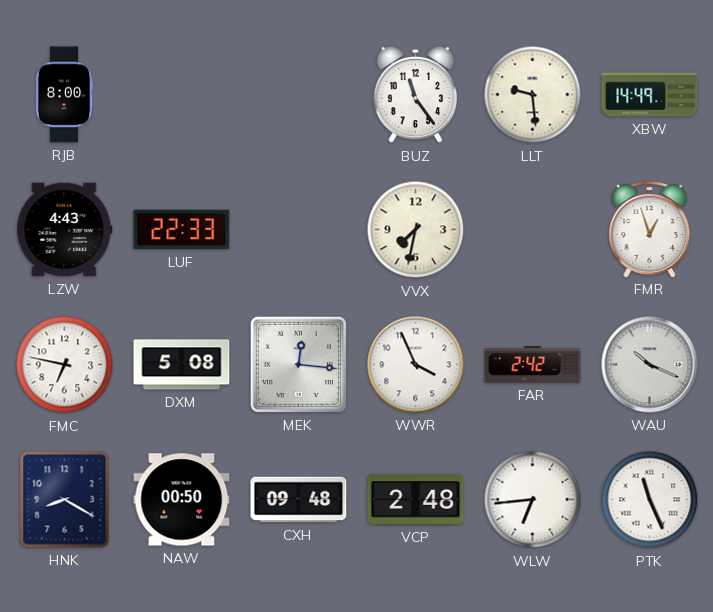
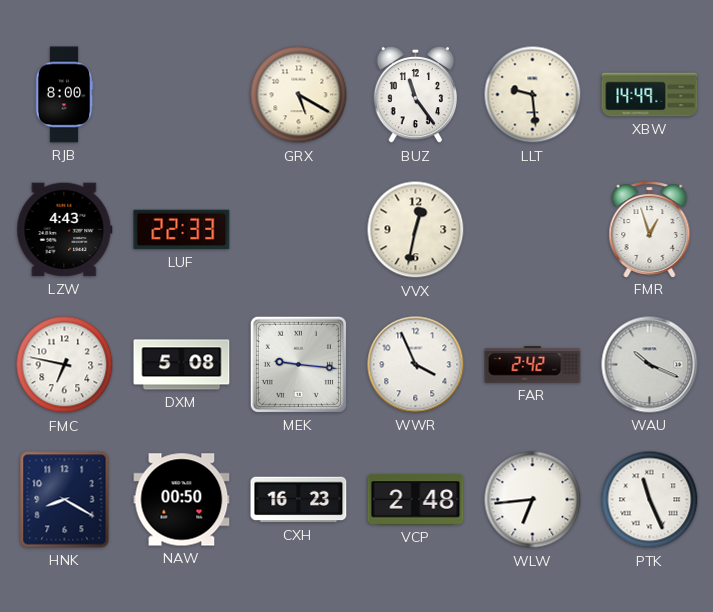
GRX: none -> 5:20 (299, 95)
VVX: 7:32 -> 12:32 (416, 230)
MEK: 12:16 -> 9:16 (298, 364)
CXH: 09:48 -> 16:23 (299, 500)
